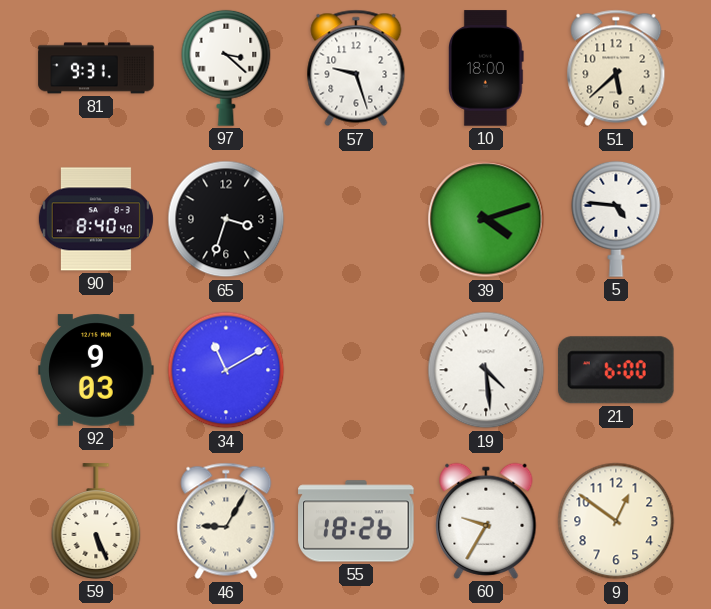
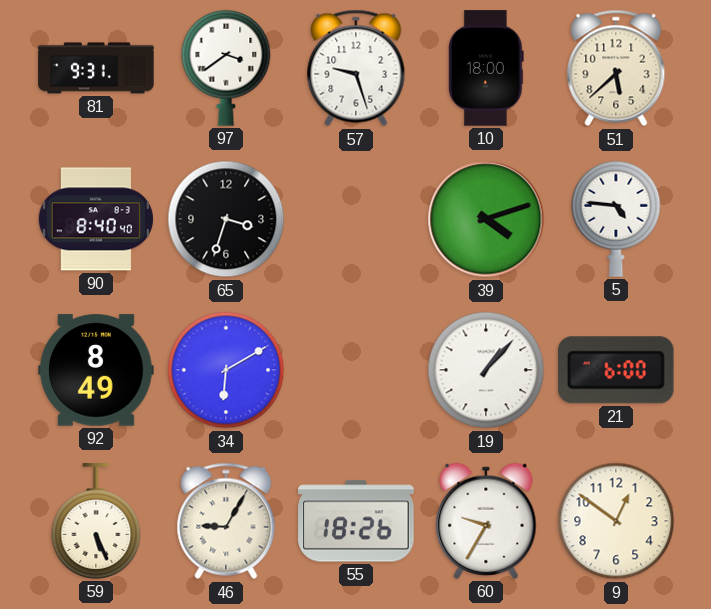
97: 3:22 -> 3:39 (226, 68)
92: 9:03 -> 8:49 (96, 370)
34: 11:10 -> 6:10 (226, 370)
19: 4:29 -> 1:07 (486, 370)
